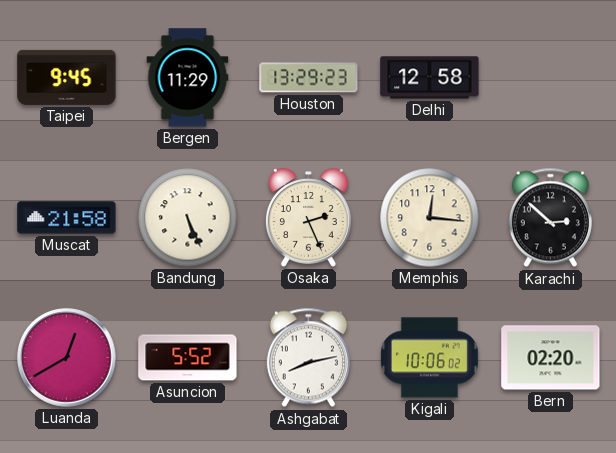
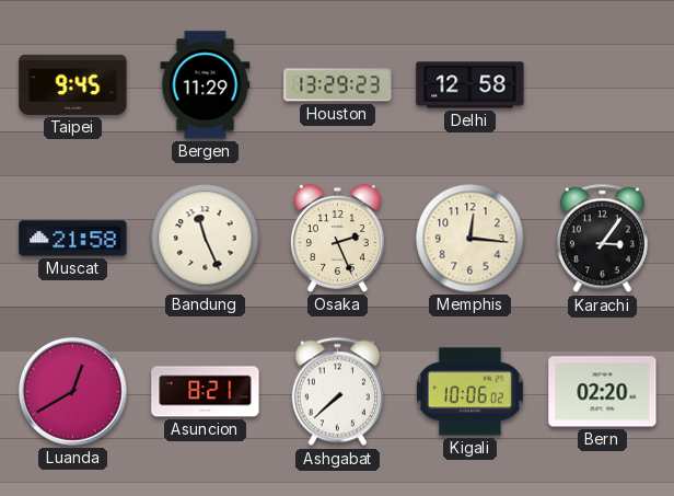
Bandung: 5:26 -> 11:26 (206, 239)
Karachi: 2:52 -> 3:06 (602, 239)
Asuncion: 5:52 -> 8:21 (206, 392)
Ashgabat: 8:13 -> 7:38 (337, 392)
